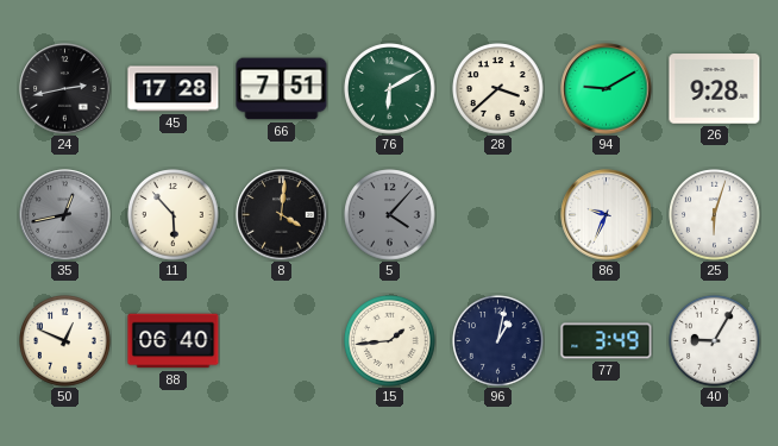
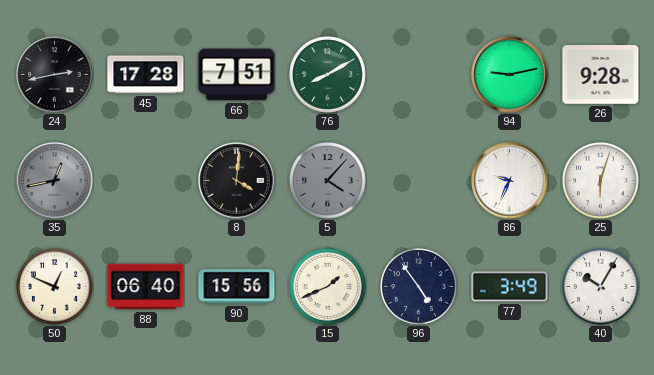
76: 6:10 -> 8:10 (328, 75)
28: 3:38 -> none (498, 89)
94: 9:10 -> 9:13 (510, 75)
11: 5:53 -> none (174, 215)
90: none -> 15:56 (237, 287)
15: 1:44 -> 1:41 (328, 287)
96: 1:02 -> 4:54 (419, 287)
40: 9:05 -> 10:05 (601, 287)
